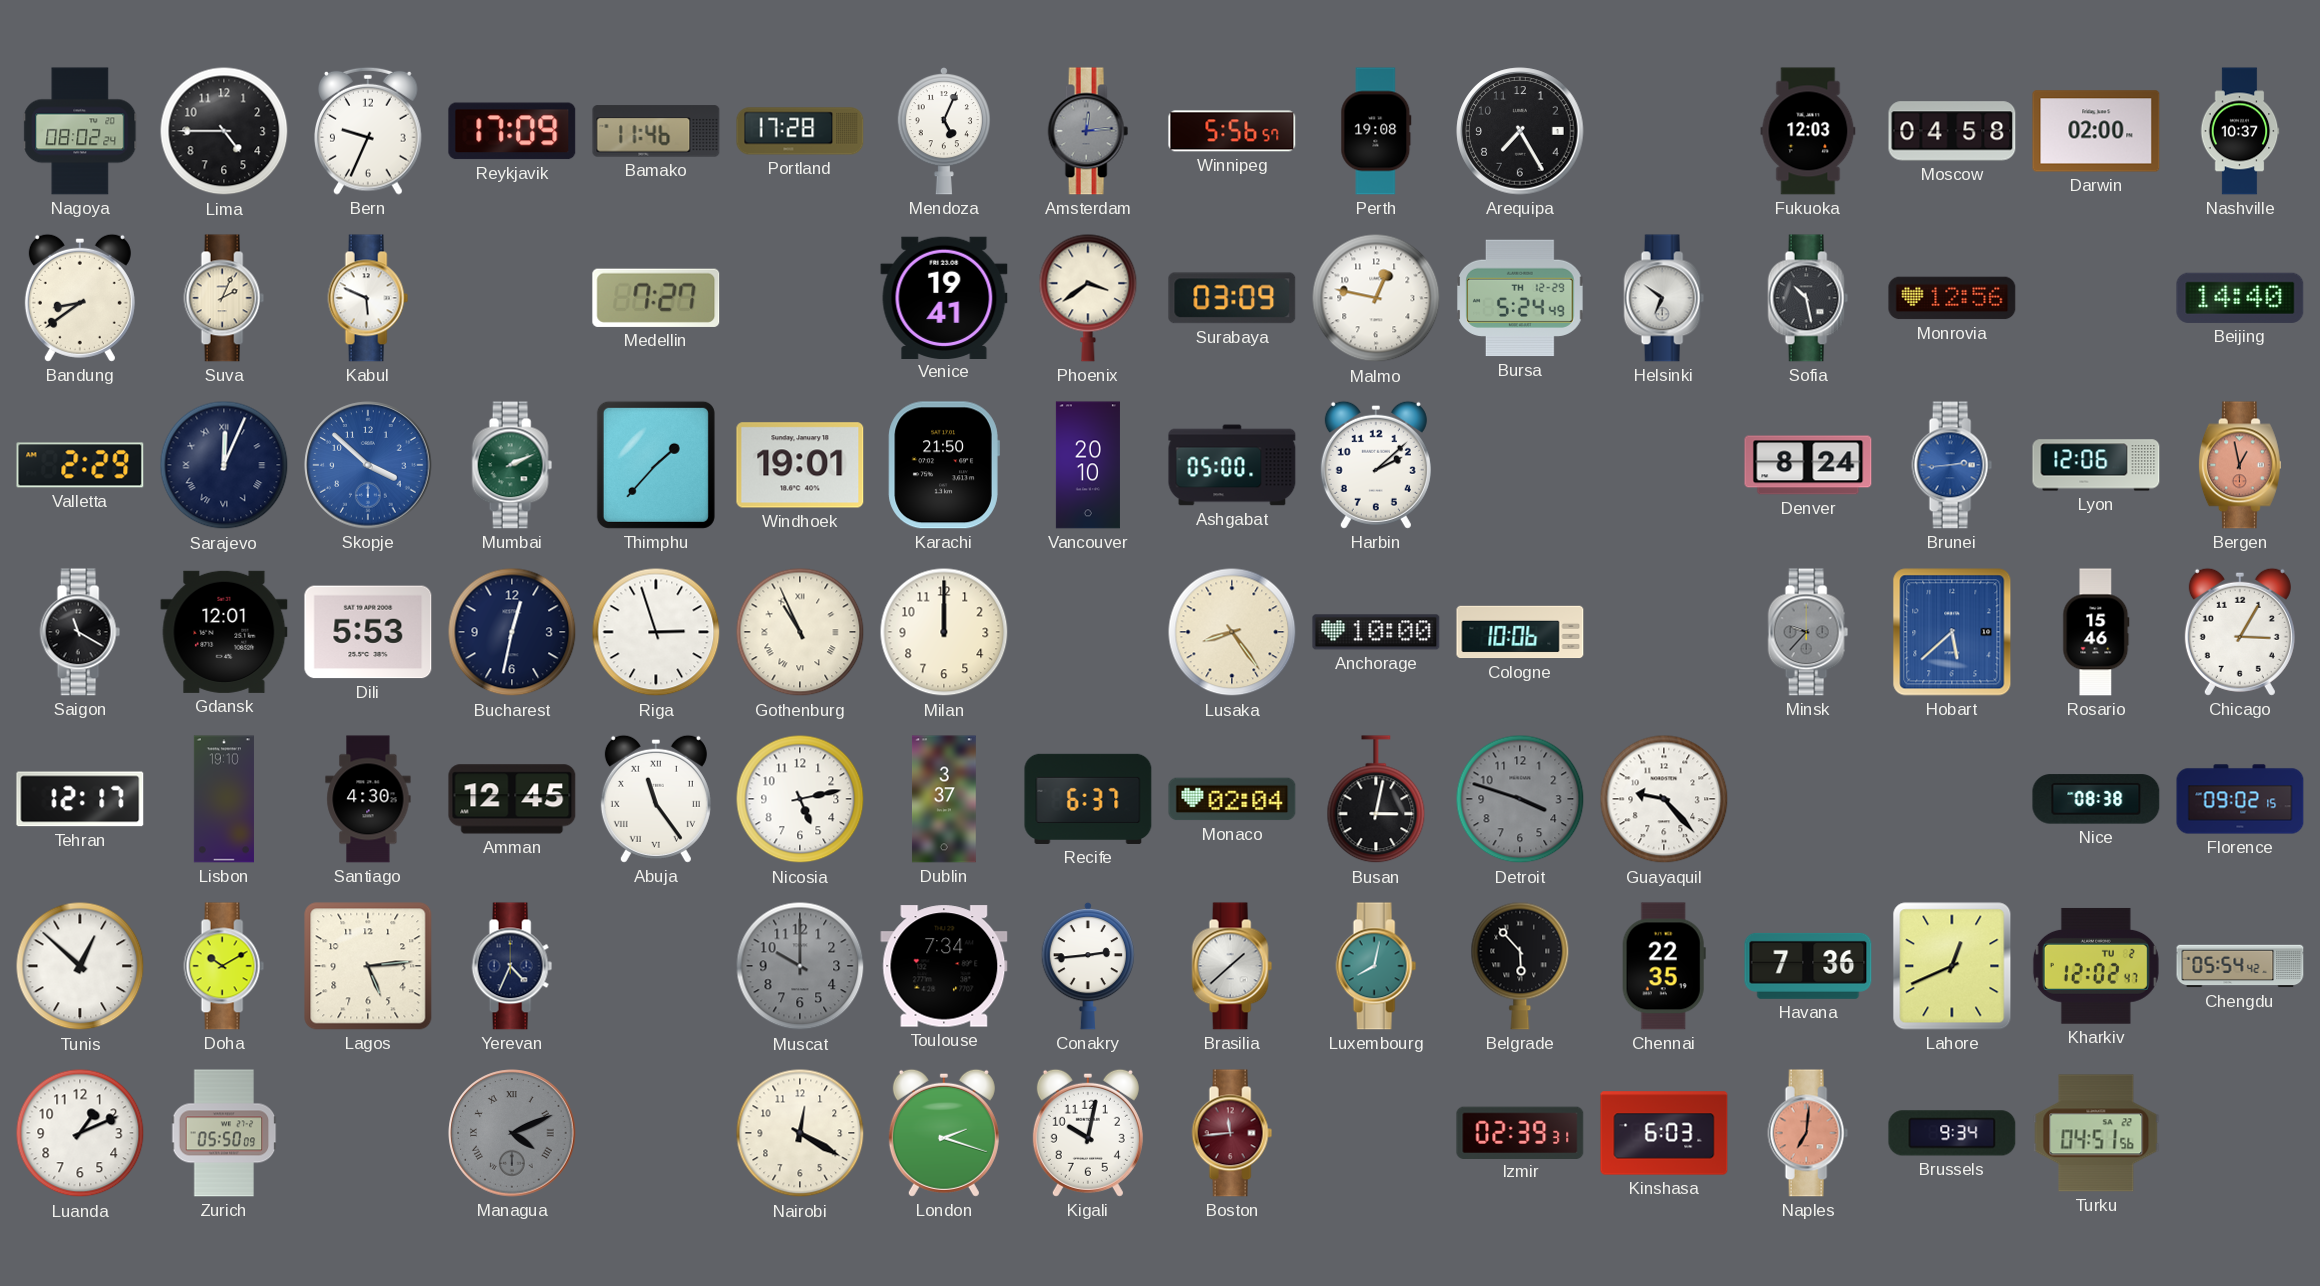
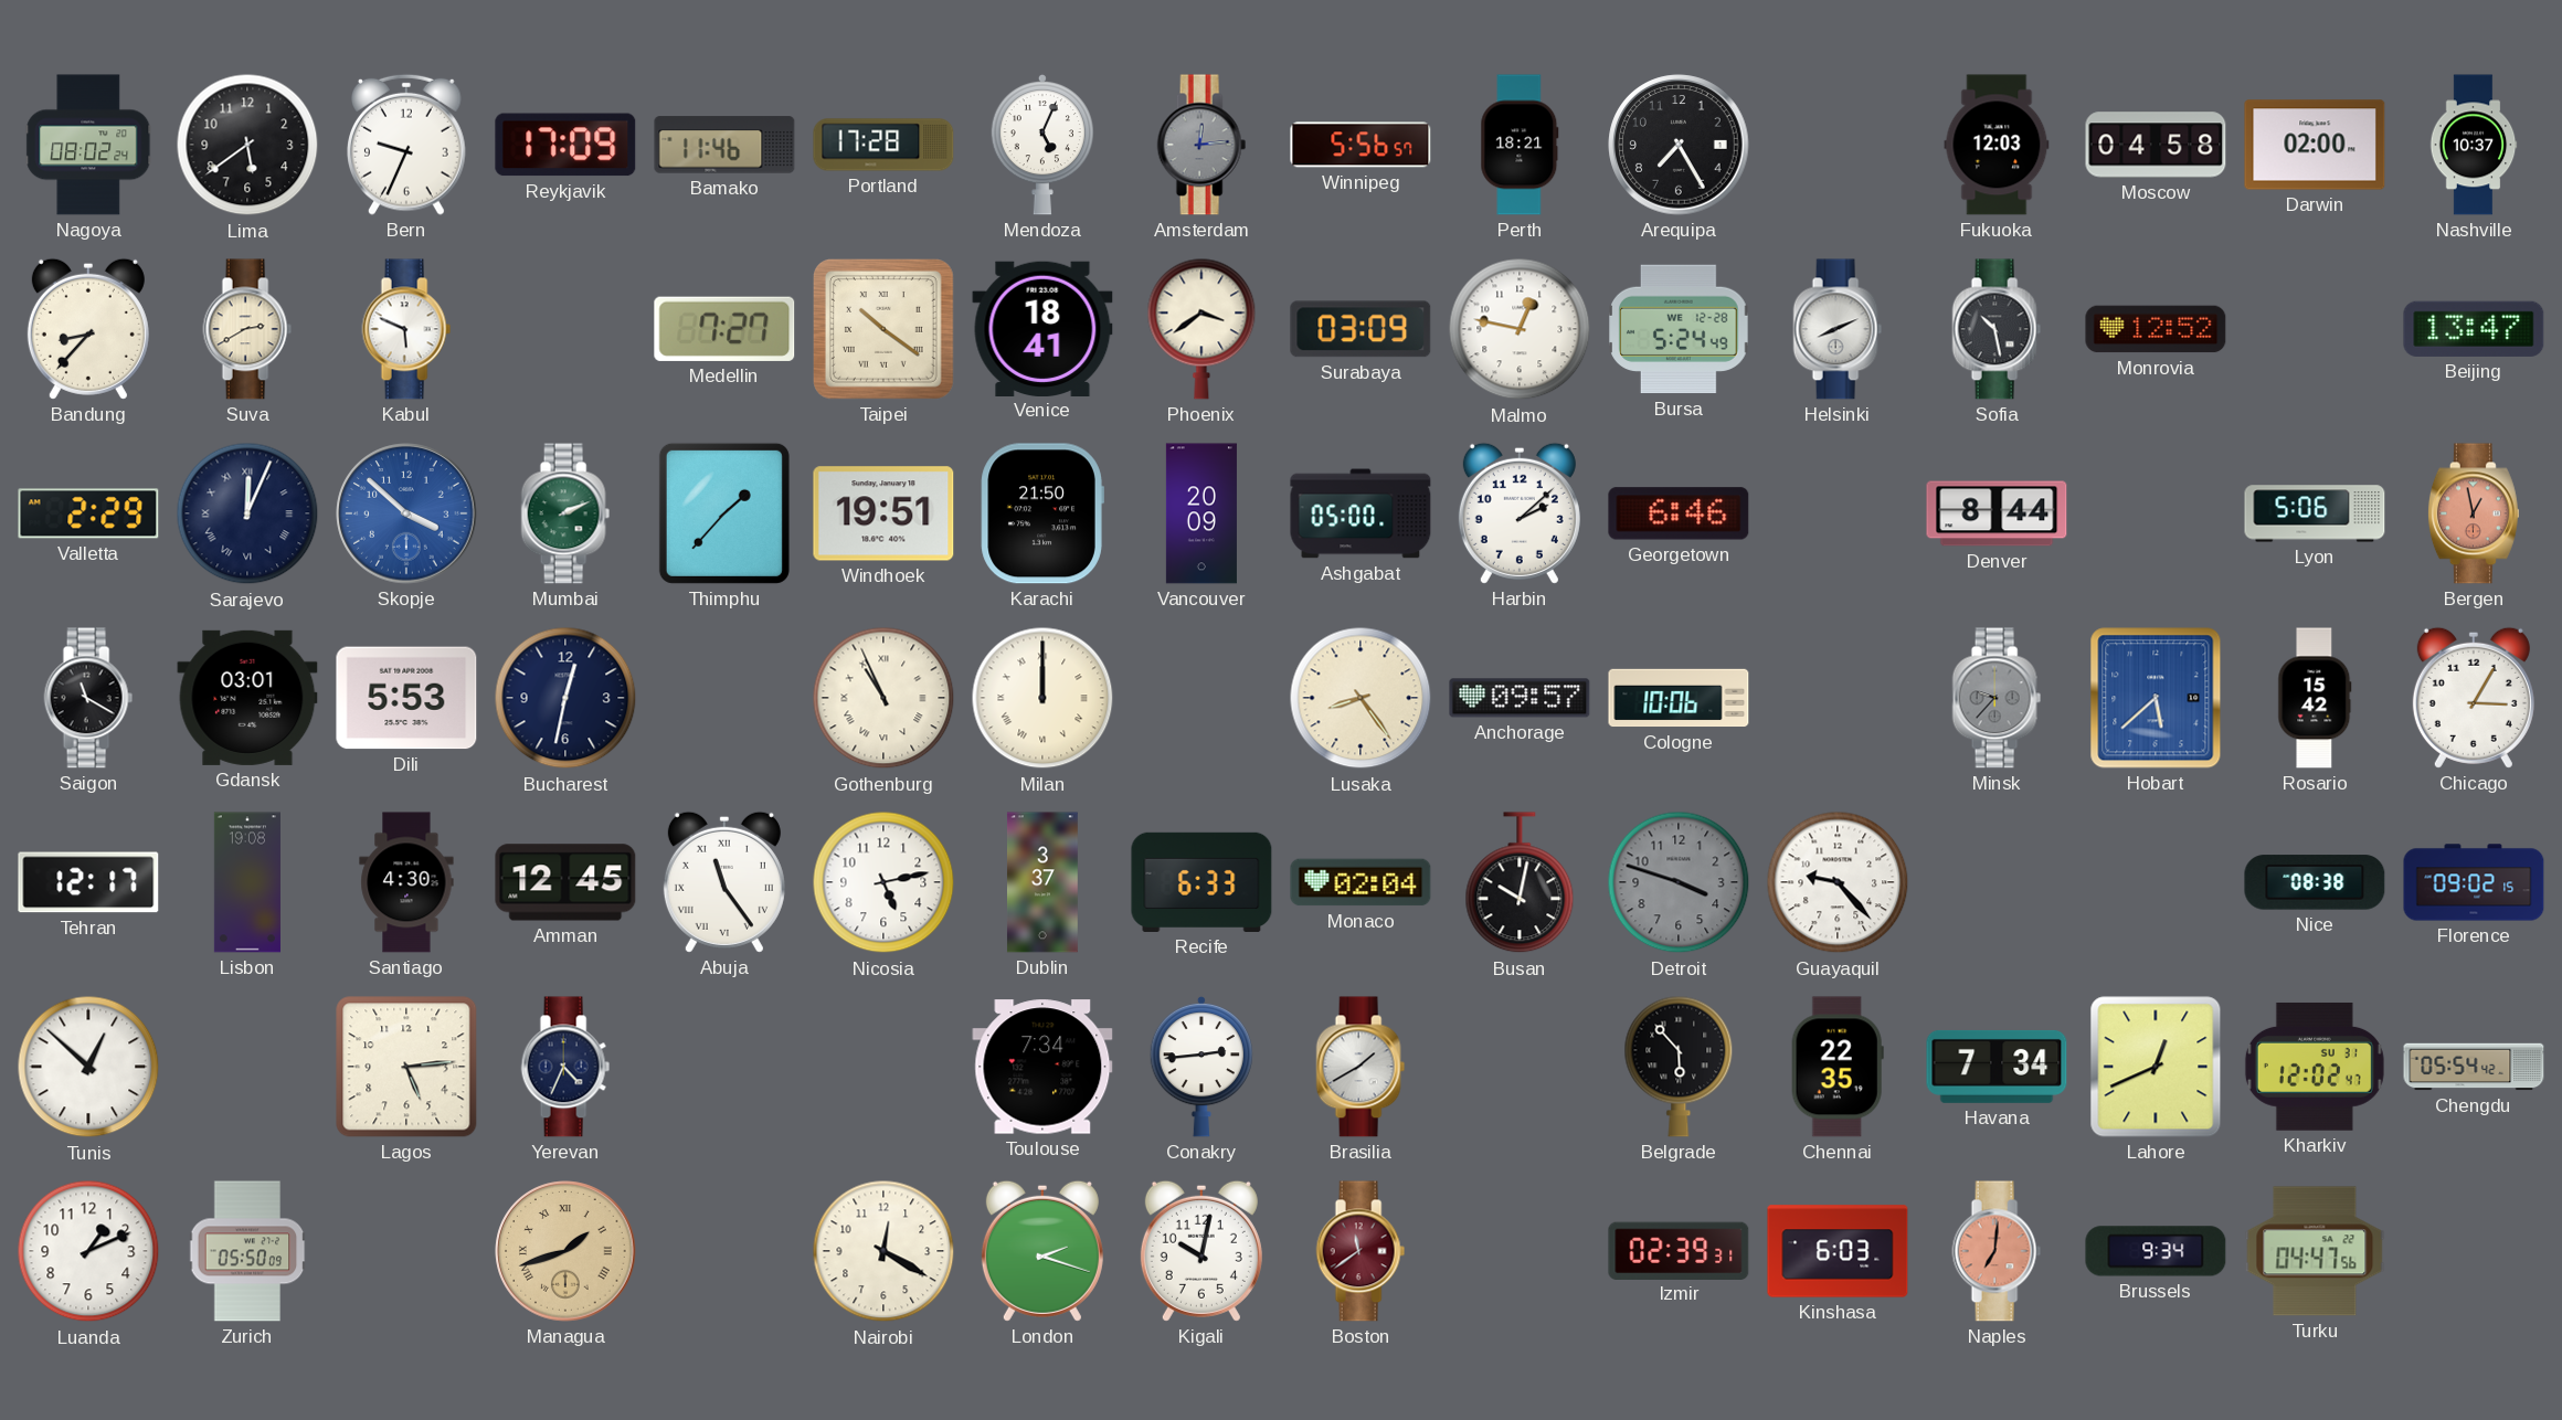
Lima: 4:45 -> 5:39 (247, 145)
Perth: 19:08 -> 18:21 (1520, 145)
Bandung: 8:39 -> 8:37 (88, 329)
Suva: 2:04 -> 2:40 (247, 329)
Taipei: none -> 10:21 (883, 329)
Venice: 19:41 -> 18:41 (1042, 328)
Bursa date: TH 12-29 -> WE 12-28 (1679, 329)
Helsinki: 6:51 -> 8:11 (1838, 329)
Monrovia: 12:56 -> 12:52 (2156, 329)
Beijing: 14:40 -> 13:47 (2474, 329)
Windhoek: 19:01 -> 19:51 (883, 513)
Vancouver: 20:10 -> 20:09 (1201, 513)
Georgetown: none -> 6:46 (1679, 513)
Denver: 8:24 -> 8:44 (1997, 513)
Brunei: 2:44 -> none (1952, 465)
Lyon: 12:06 -> 5:06 (2315, 513)
Gdansk: 12:01 -> 03:01 (247, 698)
Riga: 2:57 -> none (656, 632)
Milan numerals: Arabic -> Roman (1042, 698)
Anchorage: 10:00 -> 09:57 (1520, 698)
Rosario: 15:46 -> 15:42 (2315, 698)
Lisbon: 19:10 -> 19:08 (247, 882)
Recife: 6:37 -> 6:33 (1201, 882)
Busan: 3:02 -> 10:02 (1520, 883)
Doha: 10:10 -> none (224, 966)
Muscat: 10:00 -> none (800, 966)
Brasilia: 1:38 -> 1:40 (1361, 1067)
Luxembourg: 8:02 -> none (1376, 966)
Havana: 7:36 -> 7:34 (1997, 1067)
Kharkiv date: TU 2 -> SU 31 (2315, 1067)
Managua: 4:11 -> 1:42 (565, 1251)
Managua dial: grey -> champagne (565, 1251)
Boston: 11:44 -> 11:39 (1361, 1251)
Turku: 04:51 -> 04:47 (2315, 1251)
